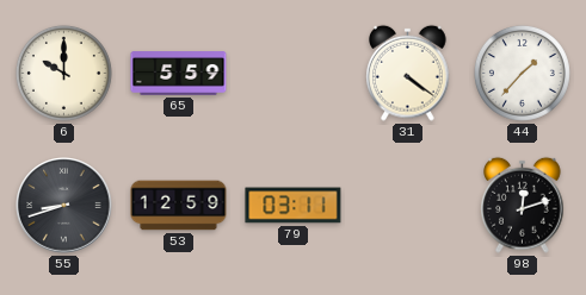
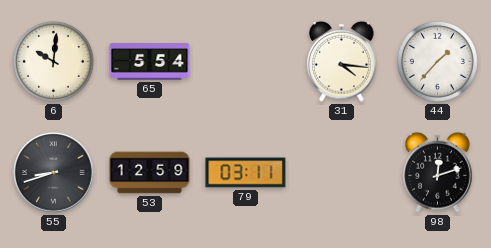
6: 10:00 -> 10:01 (53, 61)
65: 5:59 -> 5:54 (150, 62)
31: 4:21 -> 4:16 (342, 61)
